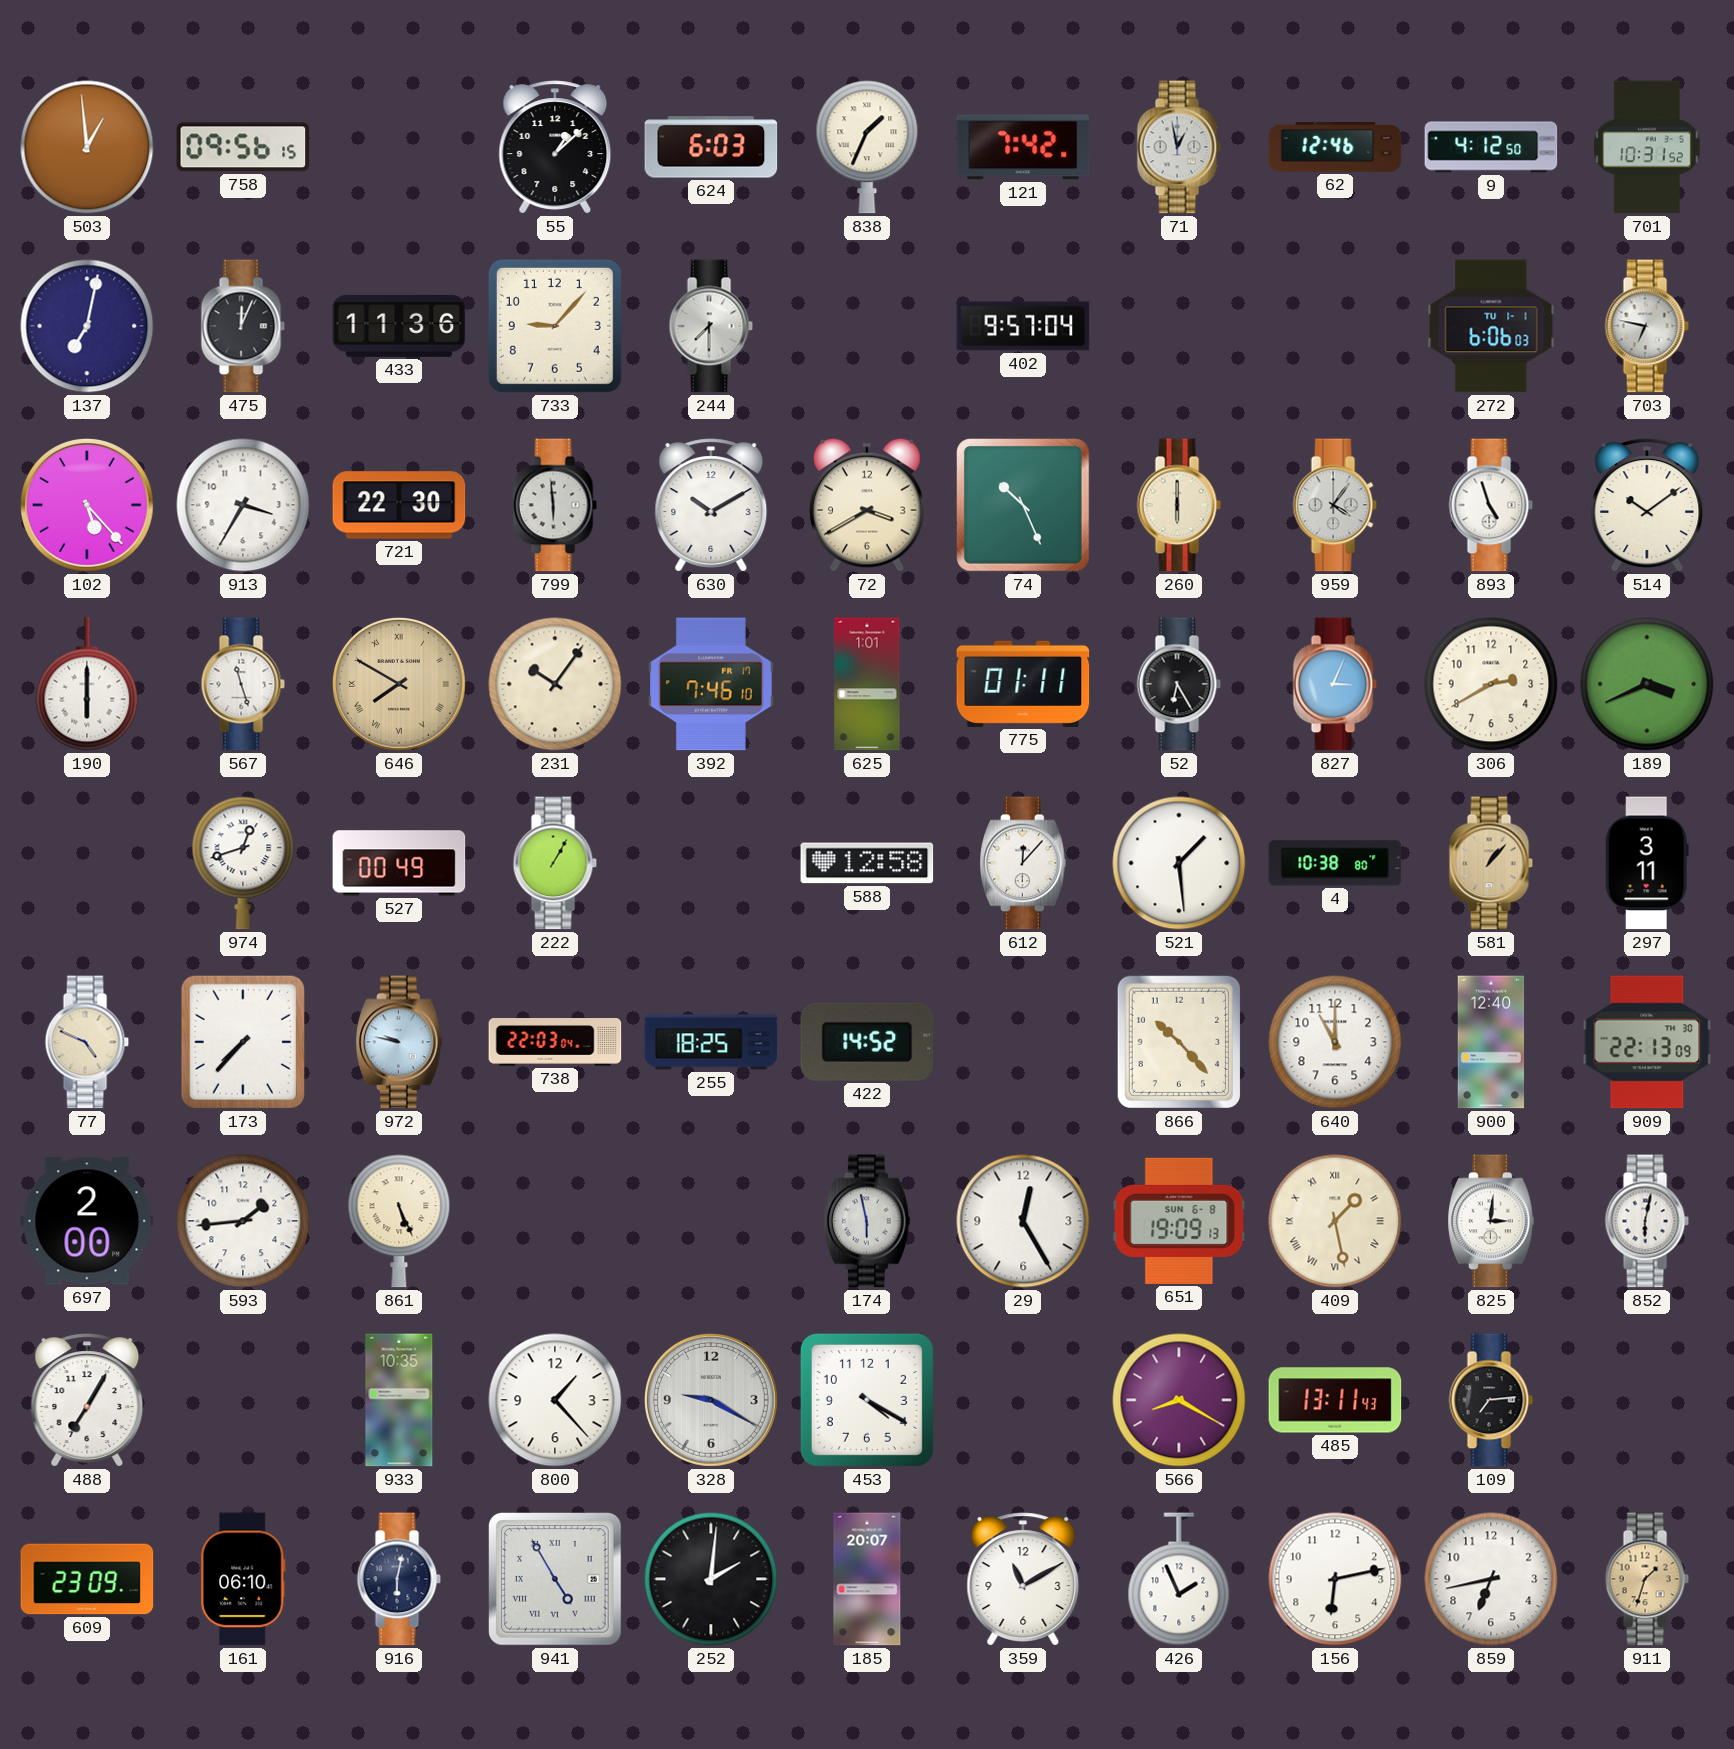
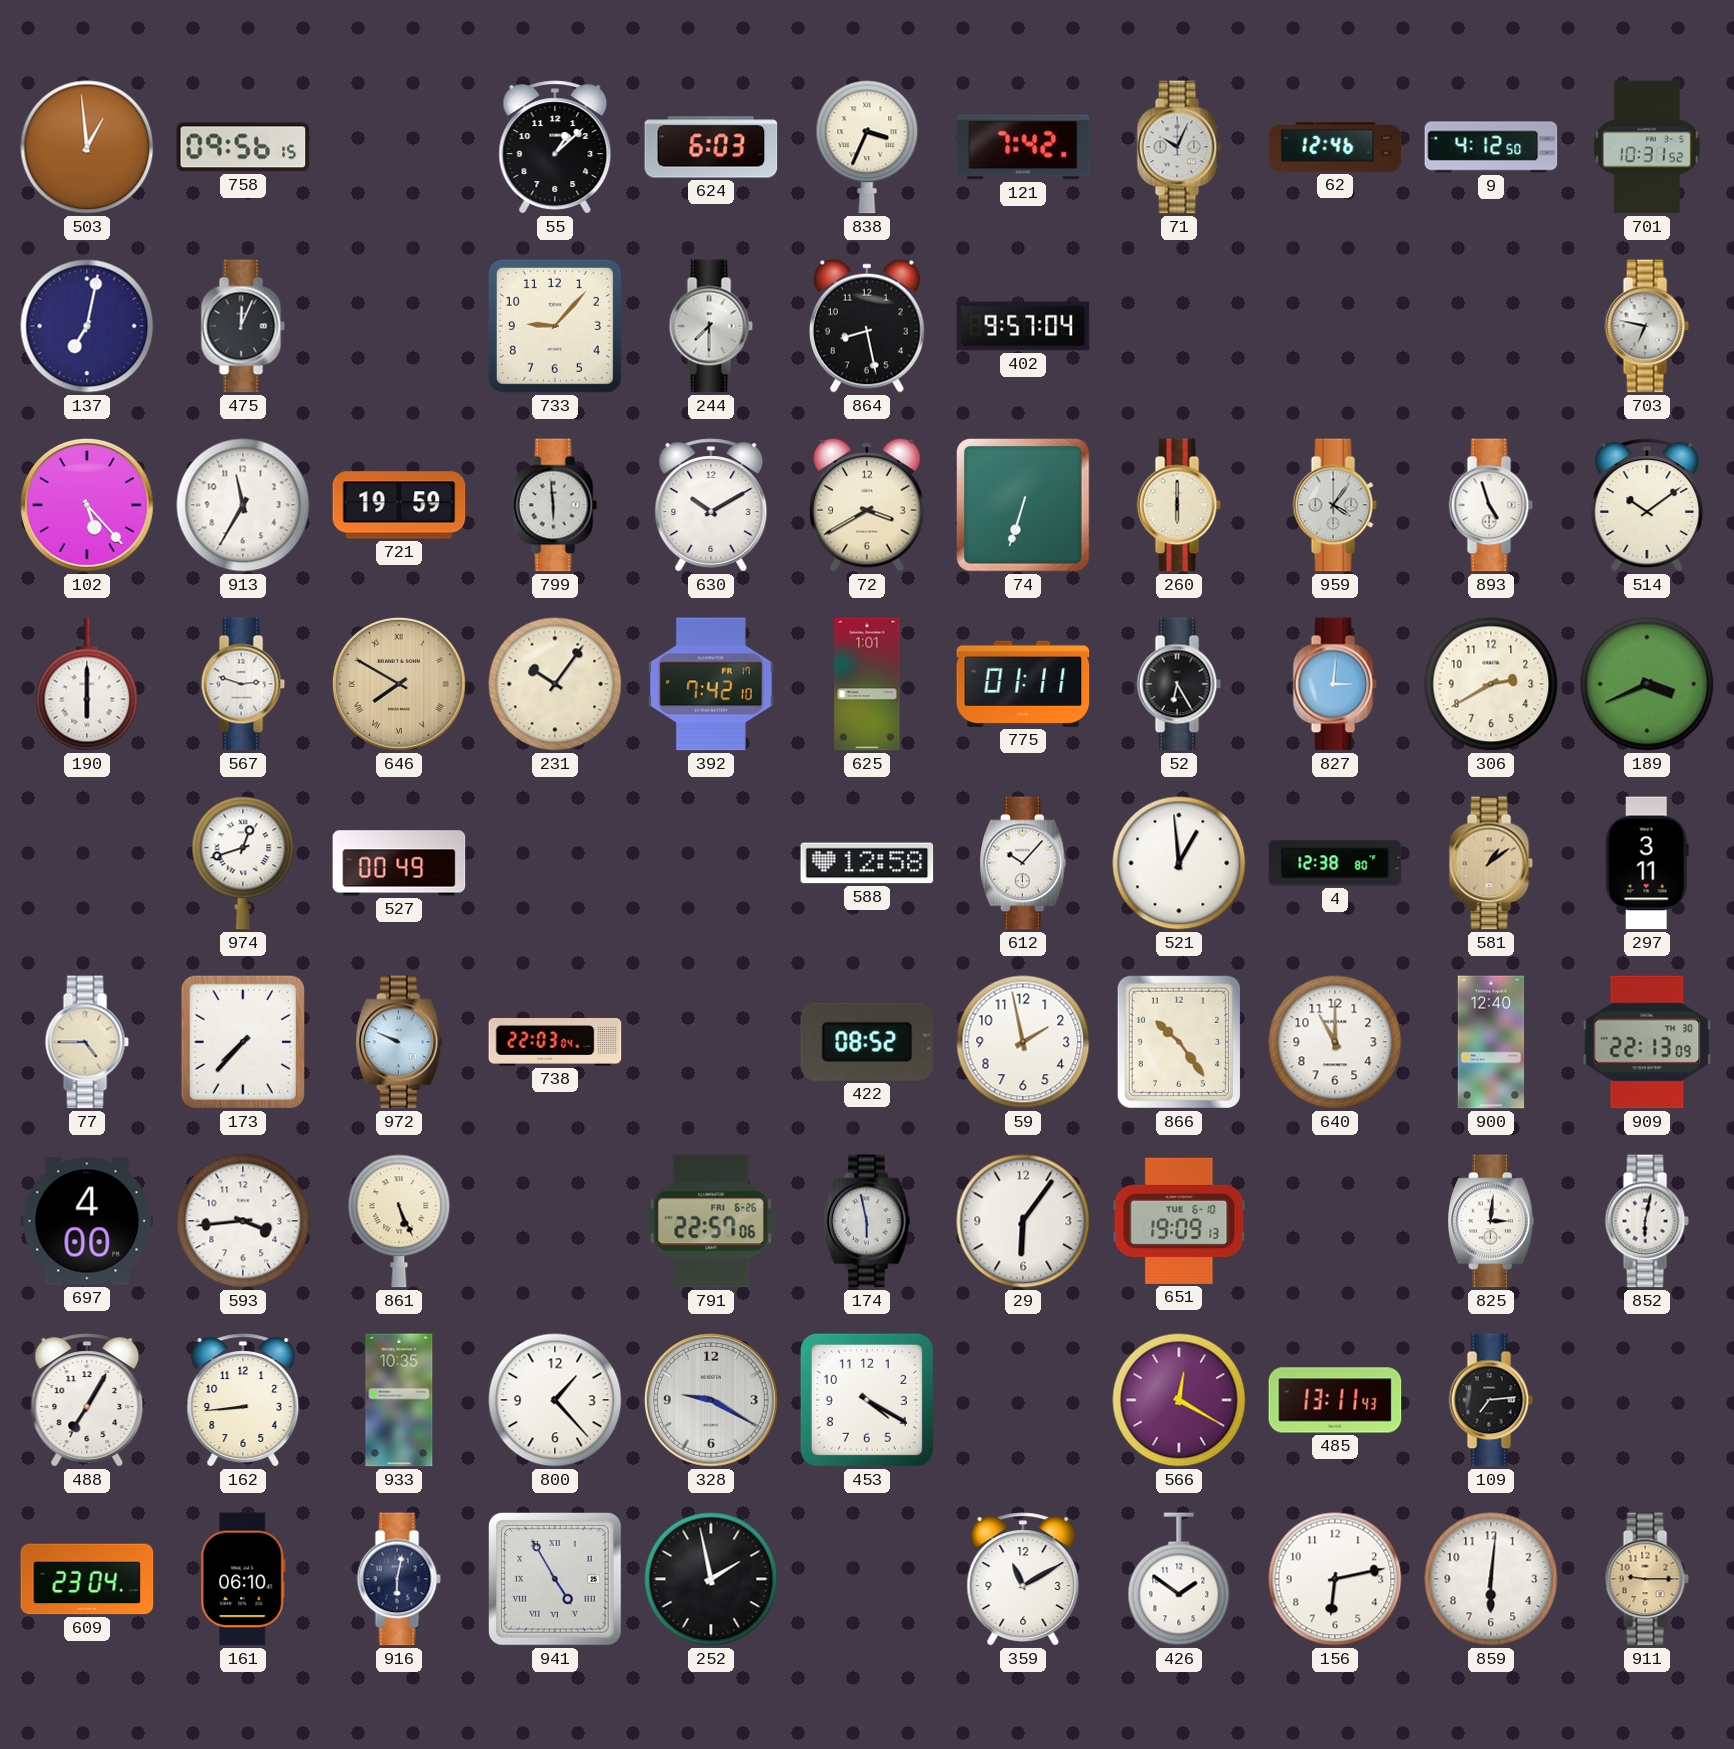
838: 1:34 -> 3:34 (867, 147)
71: 12:58 -> 10:04 (1179, 147)
433: 11:36 -> none (399, 326)
864: none -> 8:28 (868, 326)
272: 6:06 -> none (1491, 326)
913: 3:35 -> 11:35 (243, 505)
721: 22:30 -> 19:59 (399, 505)
74: 10:26 -> 6:33 (1024, 506)
567: 11:27 -> 2:48 (243, 684)
392: 7:46 -> 7:42 (712, 684)
827: 3:04 -> 3:01 (1335, 684)
222: 1:05 -> none (555, 863)
612: 12:07 -> 10:07 (1024, 863)
521: 1:29 -> 12:59 (1179, 863)
4: 10:38 -> 12:38 (1335, 863)
581: 1:07 -> 1:09 (1491, 863)
77: 4:49 -> 4:45 (87, 1042)
972: 9:47 -> 9:49 (400, 1042)
255: 18:25 -> none (711, 1042)
422: 14:52 -> 08:52 (867, 1042)
59: none -> 1:58 (1023, 1042)
866: 10:23 -> 10:24 (1179, 1042)
697: 2:00 -> 4:00 (87, 1221)
593: 1:44 -> 3:44 (243, 1221)
791: none -> 22:57 (711, 1221)
29: 12:25 -> 6:06 (1023, 1221)
651 date: SUN 6-8 -> TUE 6-10 (1179, 1221)
409: 1:28 -> none (1335, 1221)
162: none -> 8:44 (243, 1400)
566: 8:20 -> 12:20 (1179, 1400)
609: 23:09 -> 23:04 (87, 1579)
252: 2:01 -> 1:58 (711, 1579)
185: 20:07 -> none (867, 1579)
426: 1:56 -> 1:51 (1179, 1579)
859: 6:43 -> 6:01 (1491, 1579)
911: 1:33 -> 9:15 (1647, 1579)
